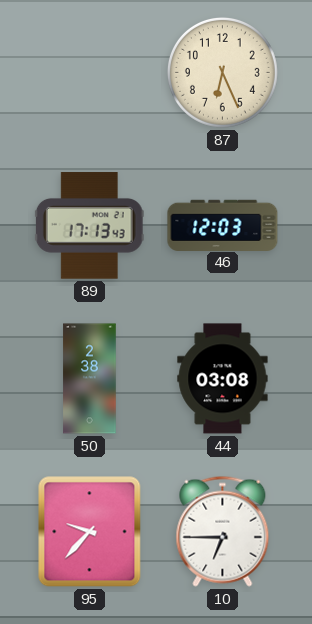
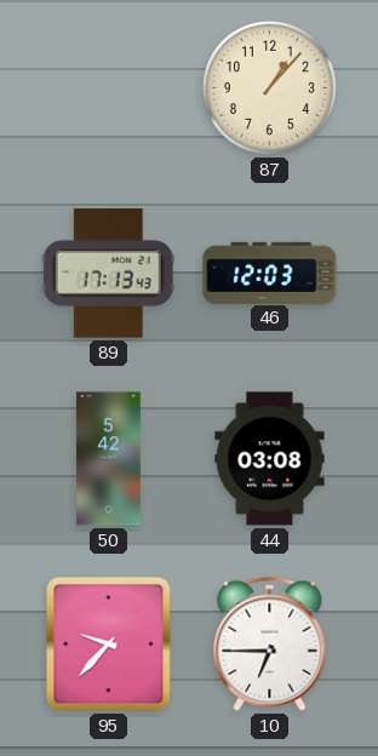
87: 6:26 -> 1:07 (269, 87)
50: 2:38 -> 5:42 (109, 459)
